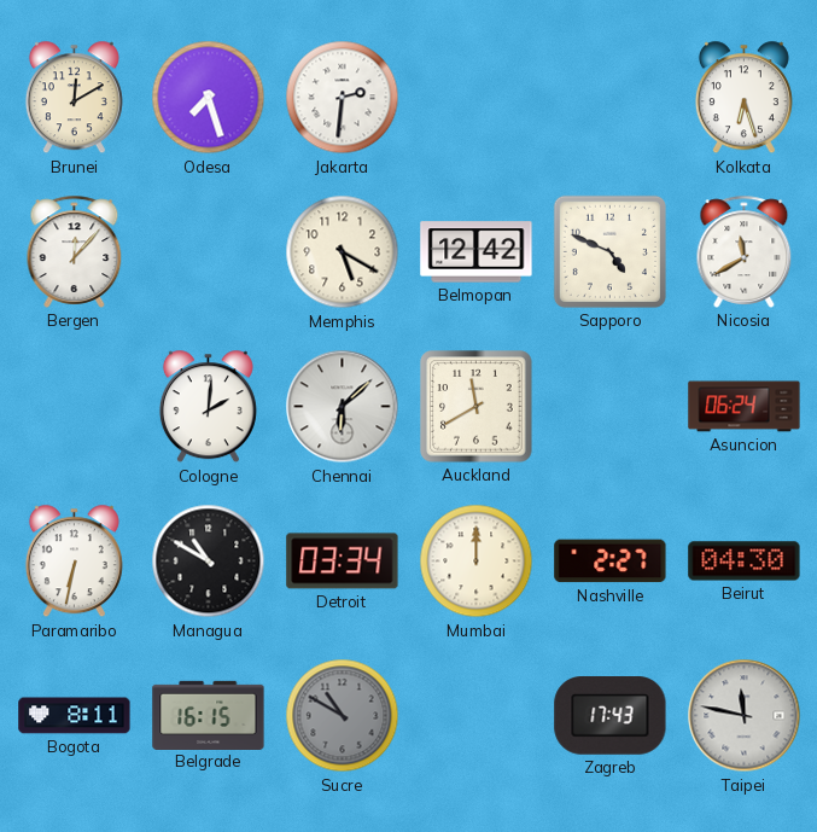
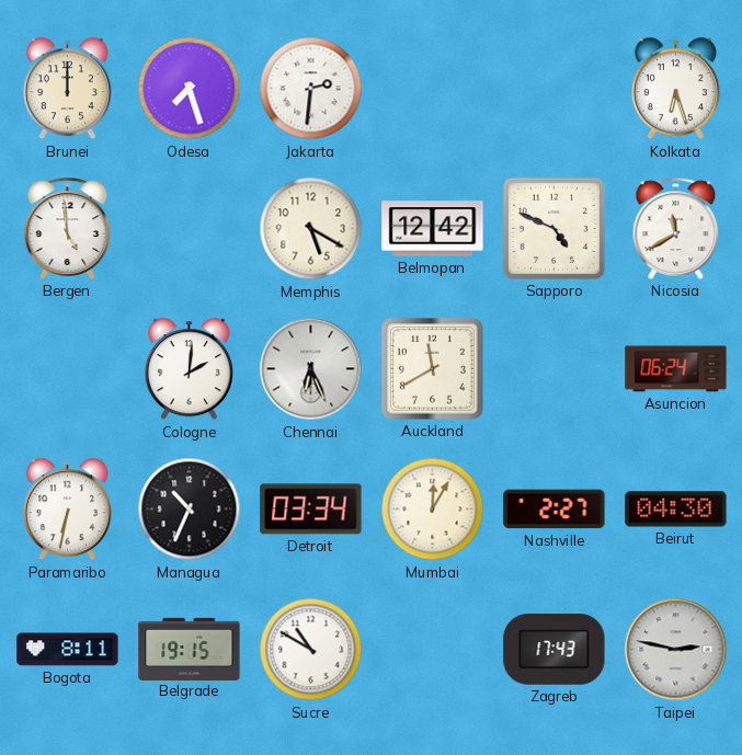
Brunei: 12:10 -> 12:00 (67, 89)
Bergen: 12:07 -> 4:59 (68, 228)
Chennai: 6:08 -> 6:26 (311, 369)
Managua: 10:50 -> 10:34 (190, 510)
Mumbai: 12:00 -> 12:05 (433, 510)
Belgrade: 16:15 -> 19:15 (190, 649)
Sucre dial: grey -> white (311, 650)
Taipei: 11:47 -> 2:47 (676, 650)
